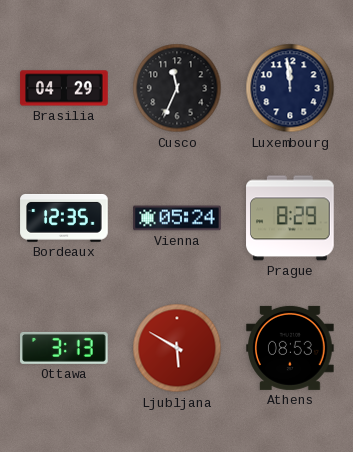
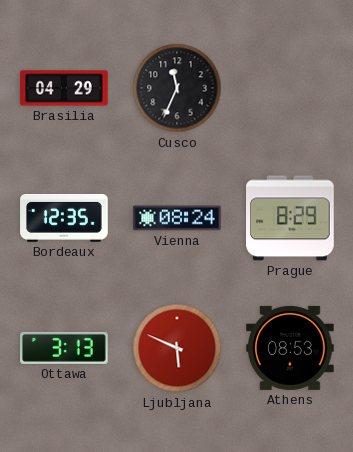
Luxembourg: 11:59 -> none (290, 88)
Vienna: 05:24 -> 08:24 (177, 218)
Ljubljana: 5:50 -> 5:49 (177, 348)
